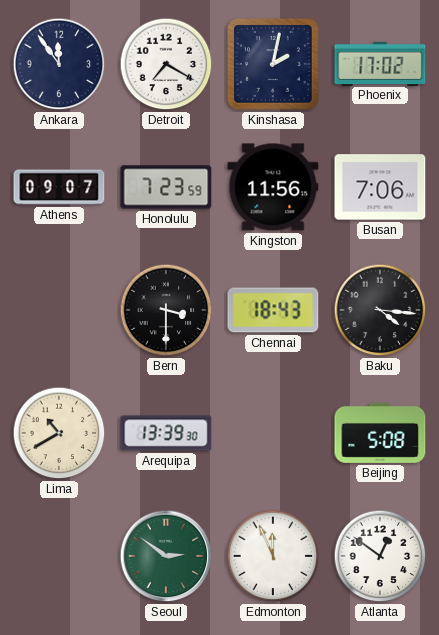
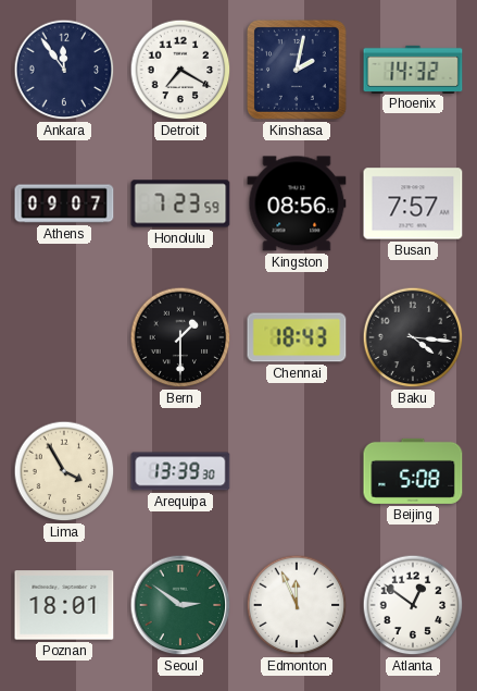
Phoenix: 17:02 -> 14:32 (413, 69)
Kingston: 11:56 -> 08:56 (297, 203)
Busan: 7:06 -> 7:57 (413, 203)
Bern: 3:30 -> 1:30 (180, 337)
Lima: 10:40 -> 3:55 (64, 471)
Poznan: none -> 18:01 (64, 605)
